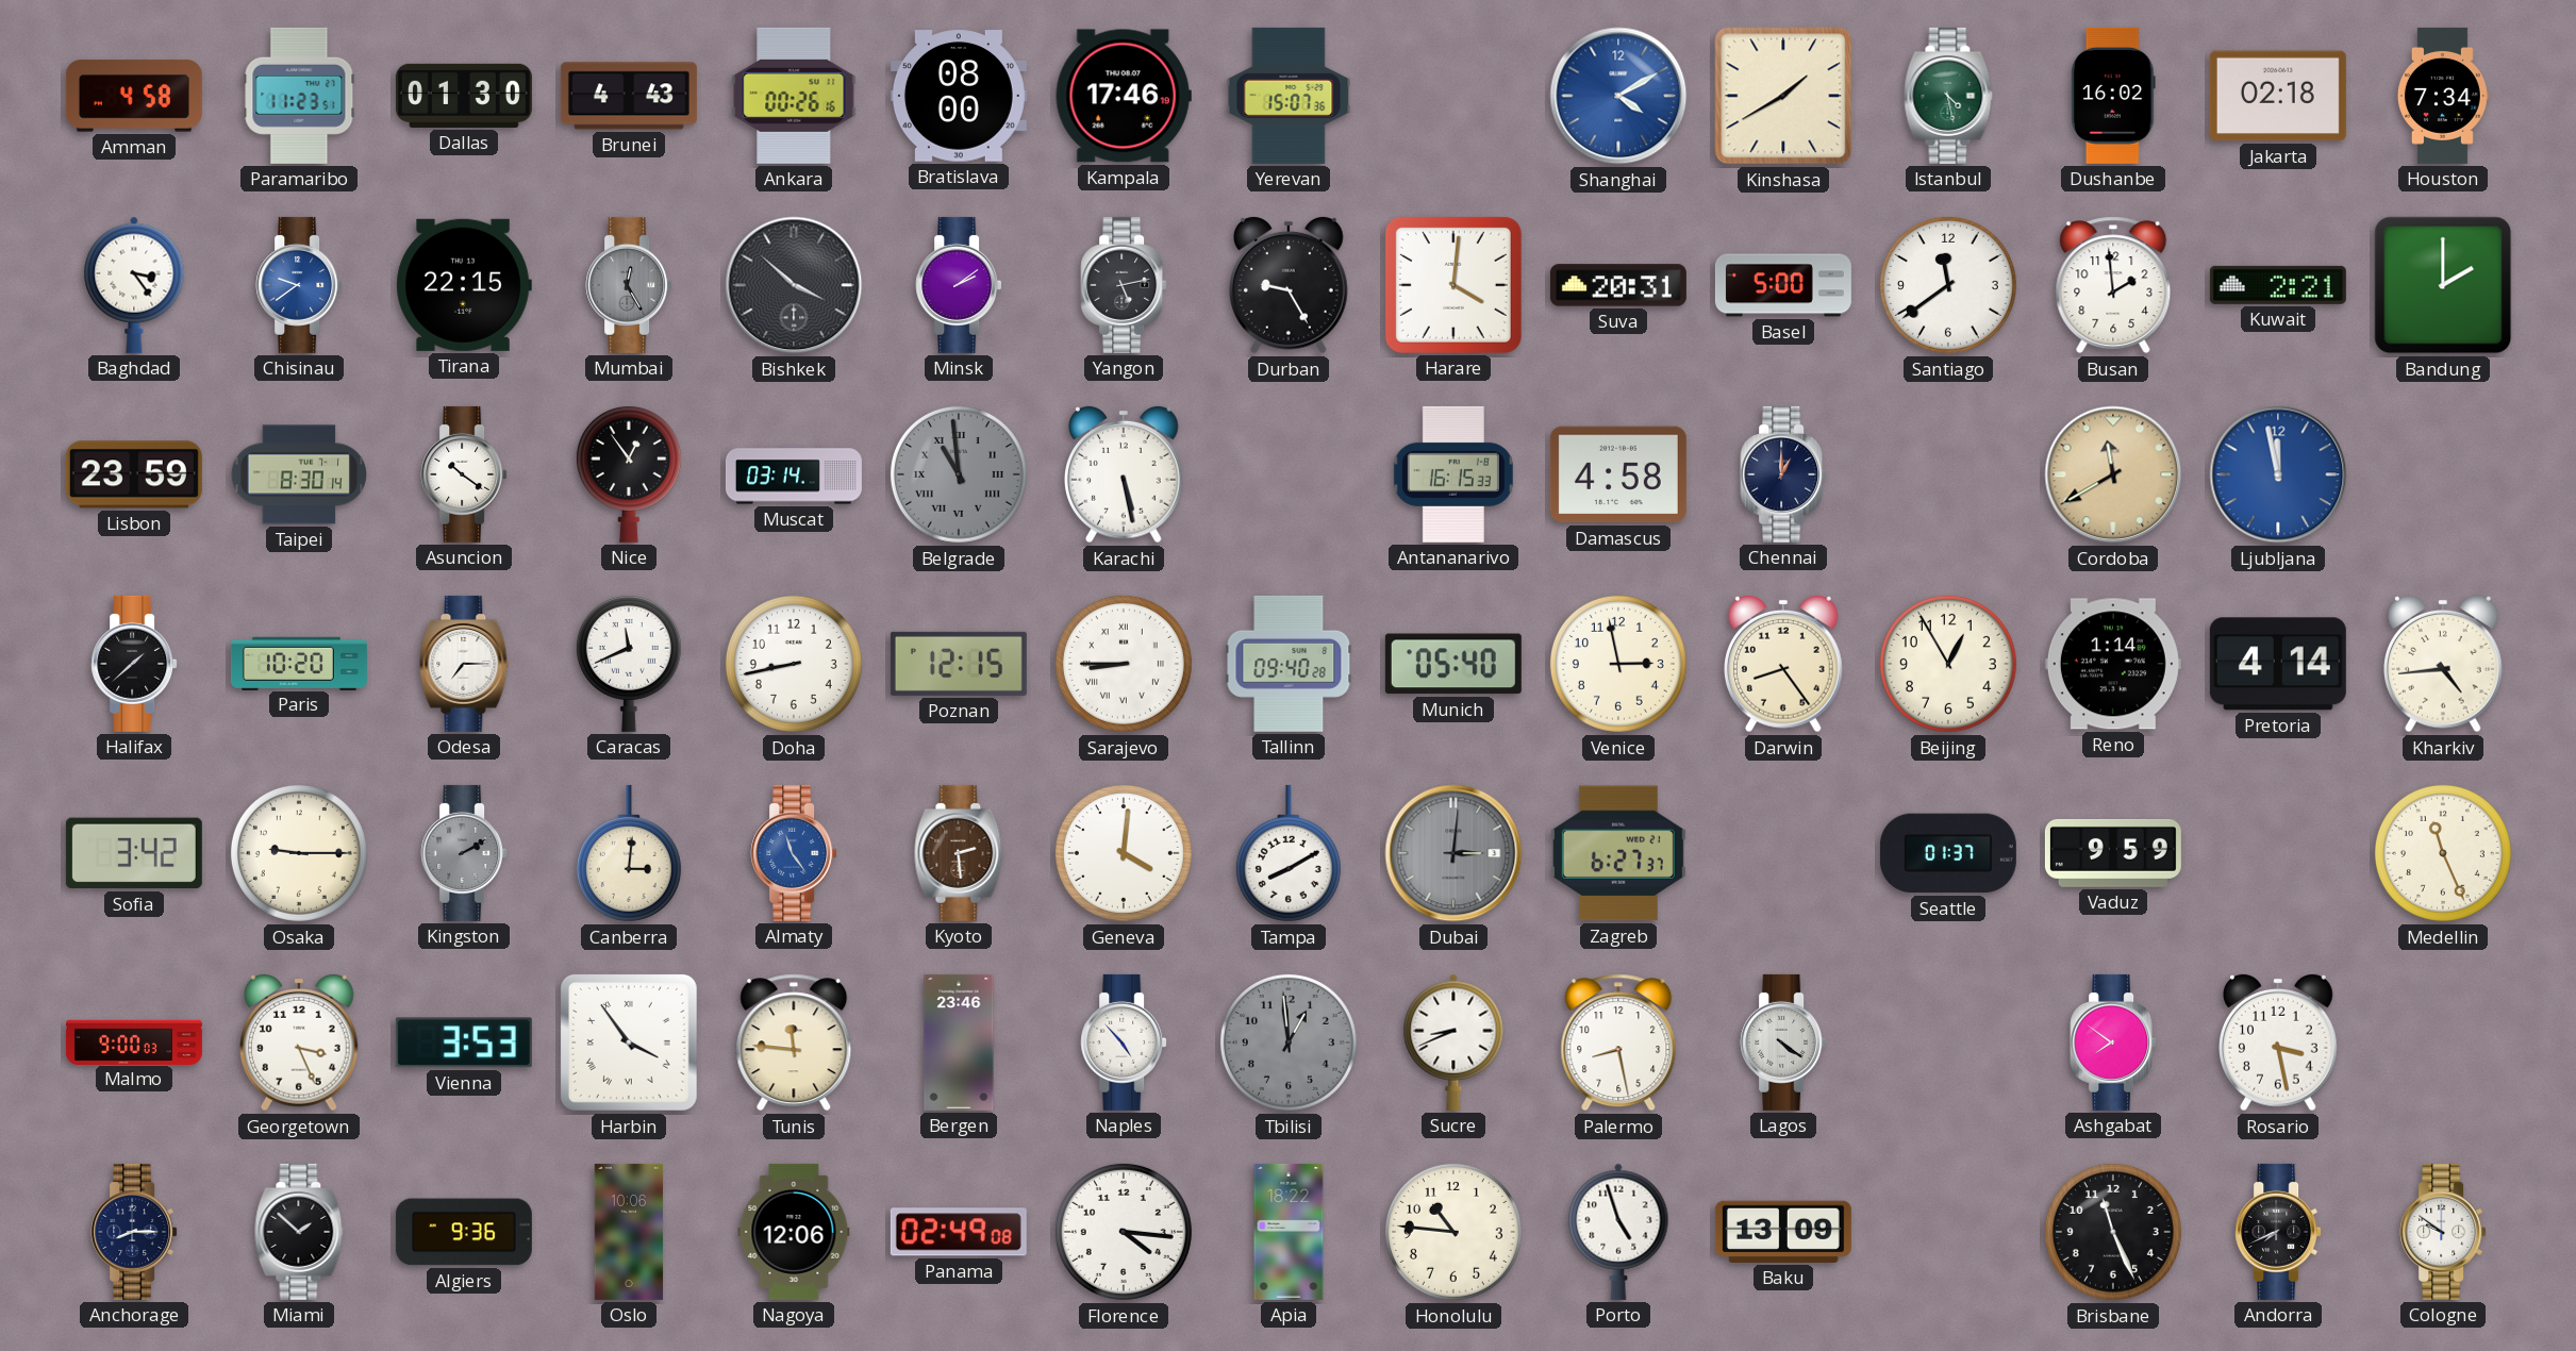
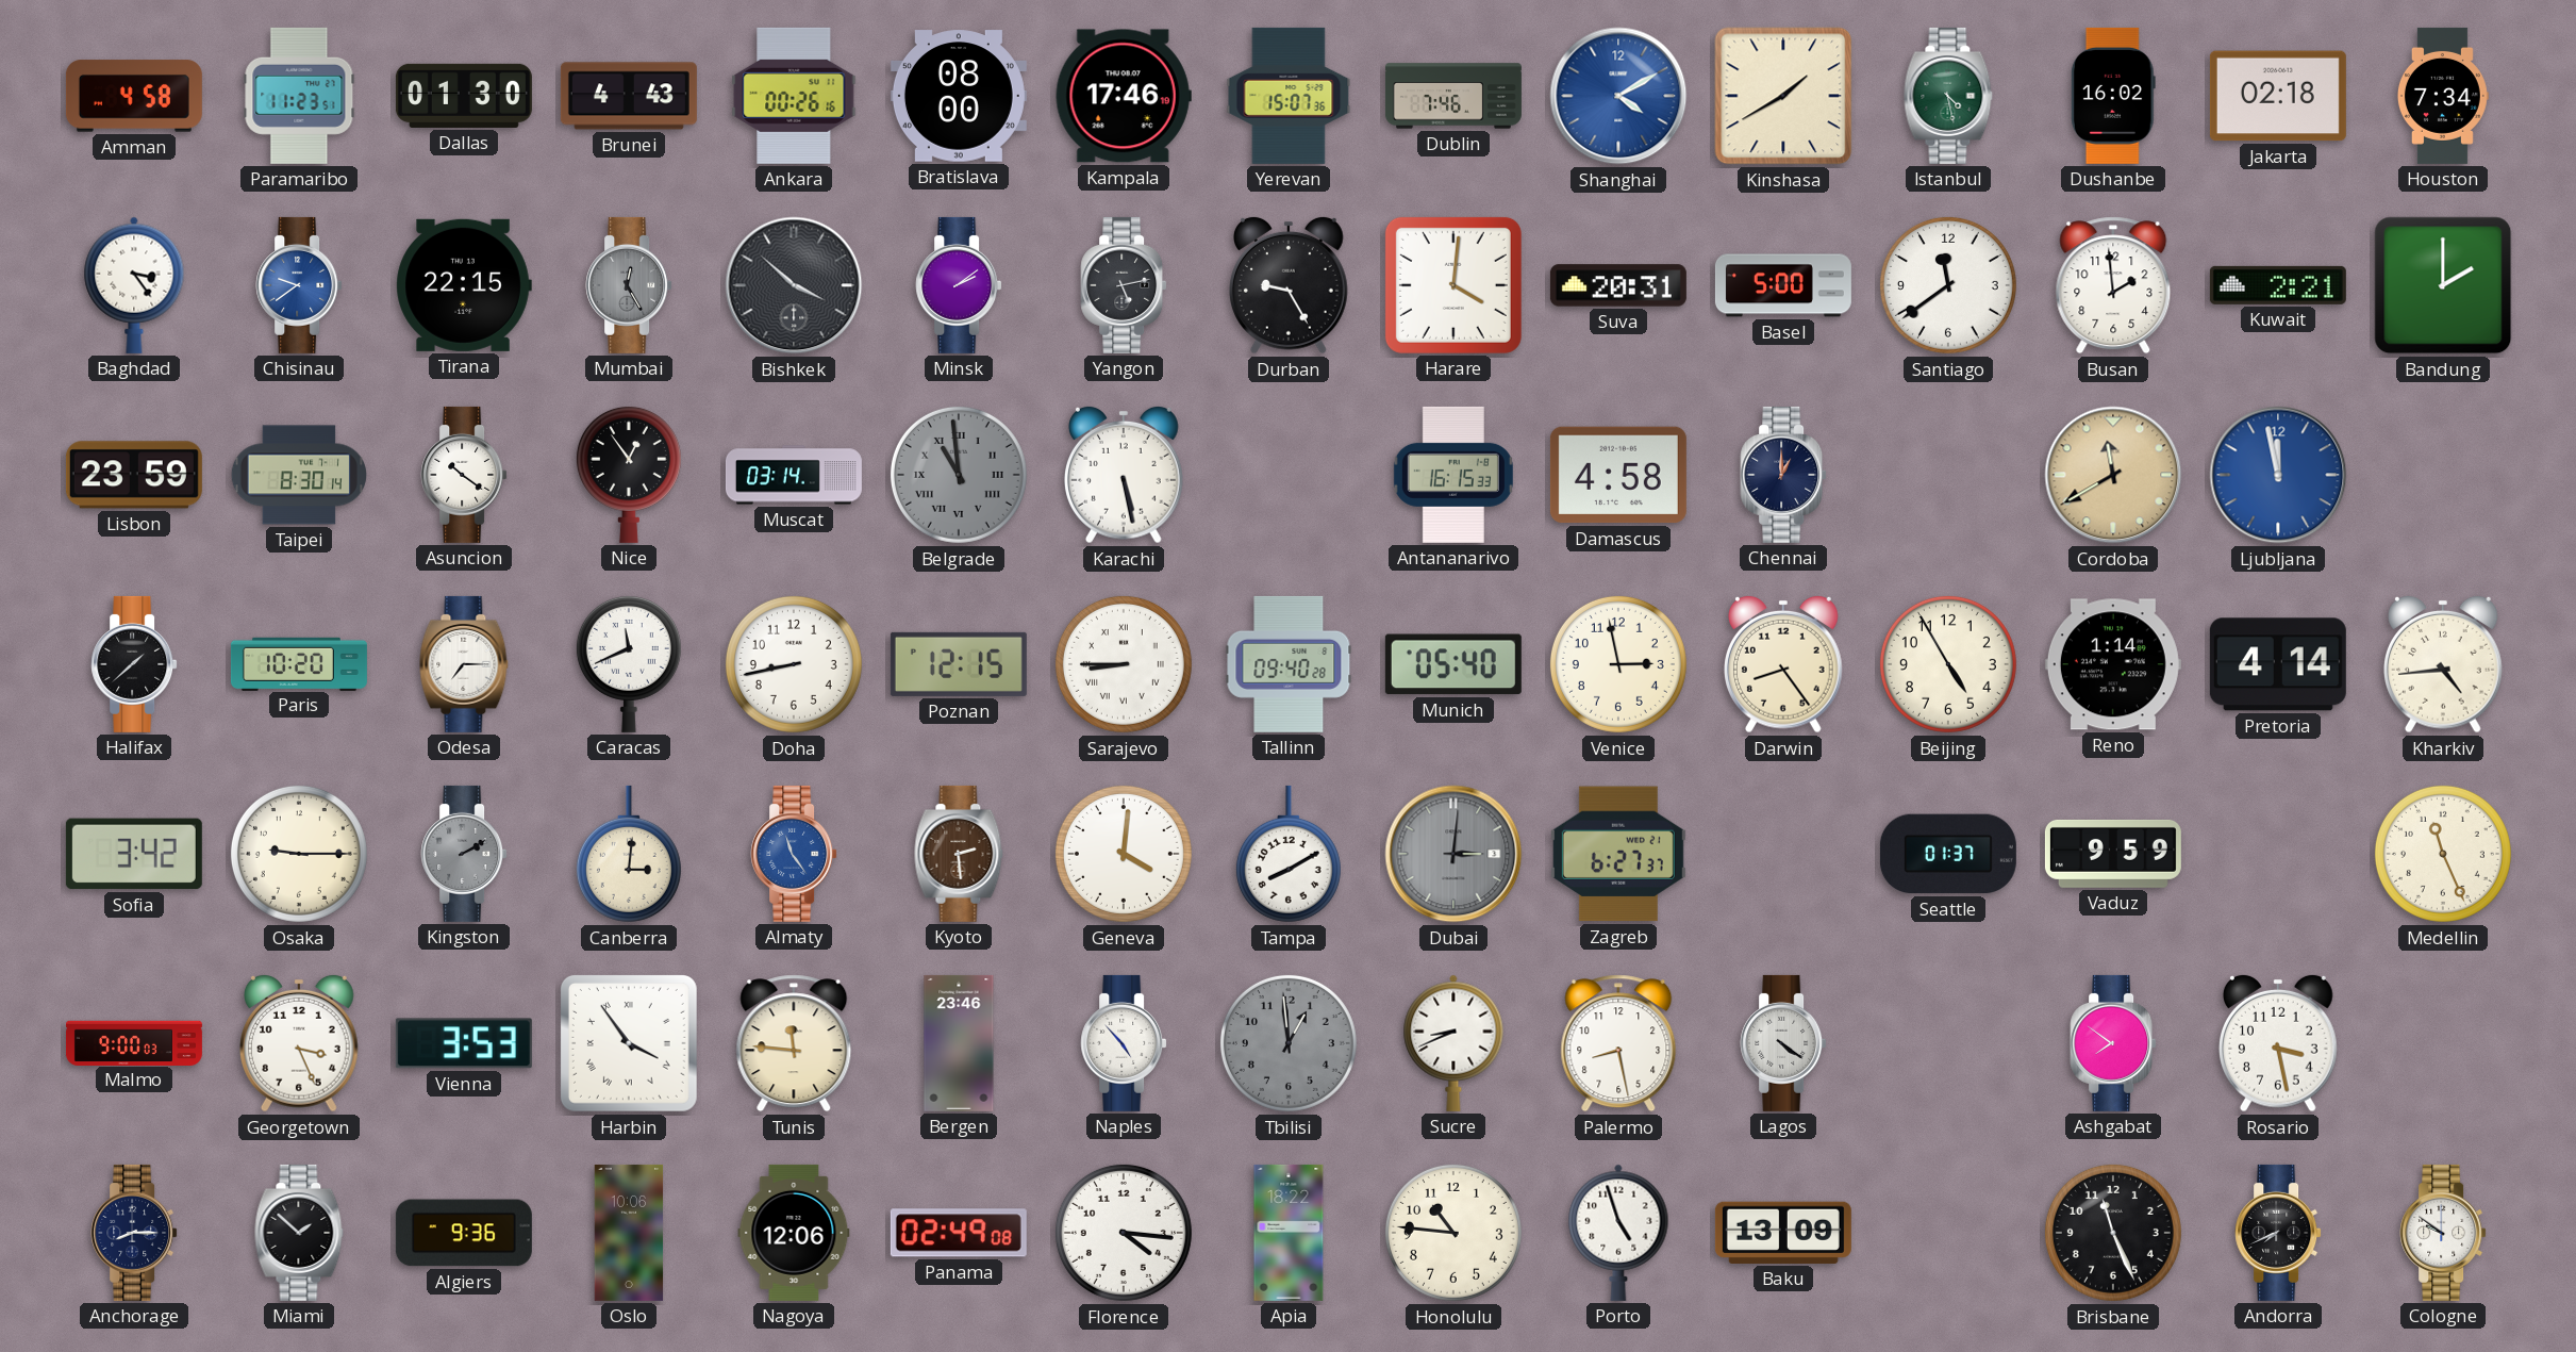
Dublin: none -> 7:46 (1453, 96)
Beijing: 12:55 -> 4:55 (1948, 664)
